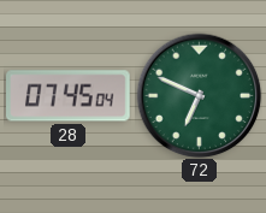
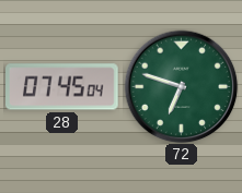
72: 6:49 -> 6:48 (181, 86)
